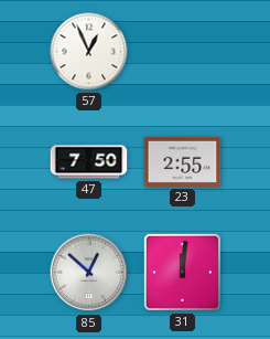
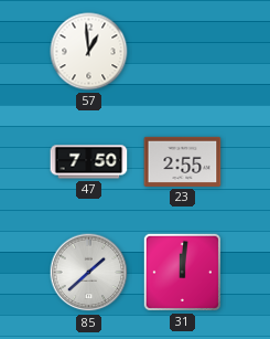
57: 12:56 -> 12:59 (89, 52)
85: 12:52 -> 1:38 (89, 273)
